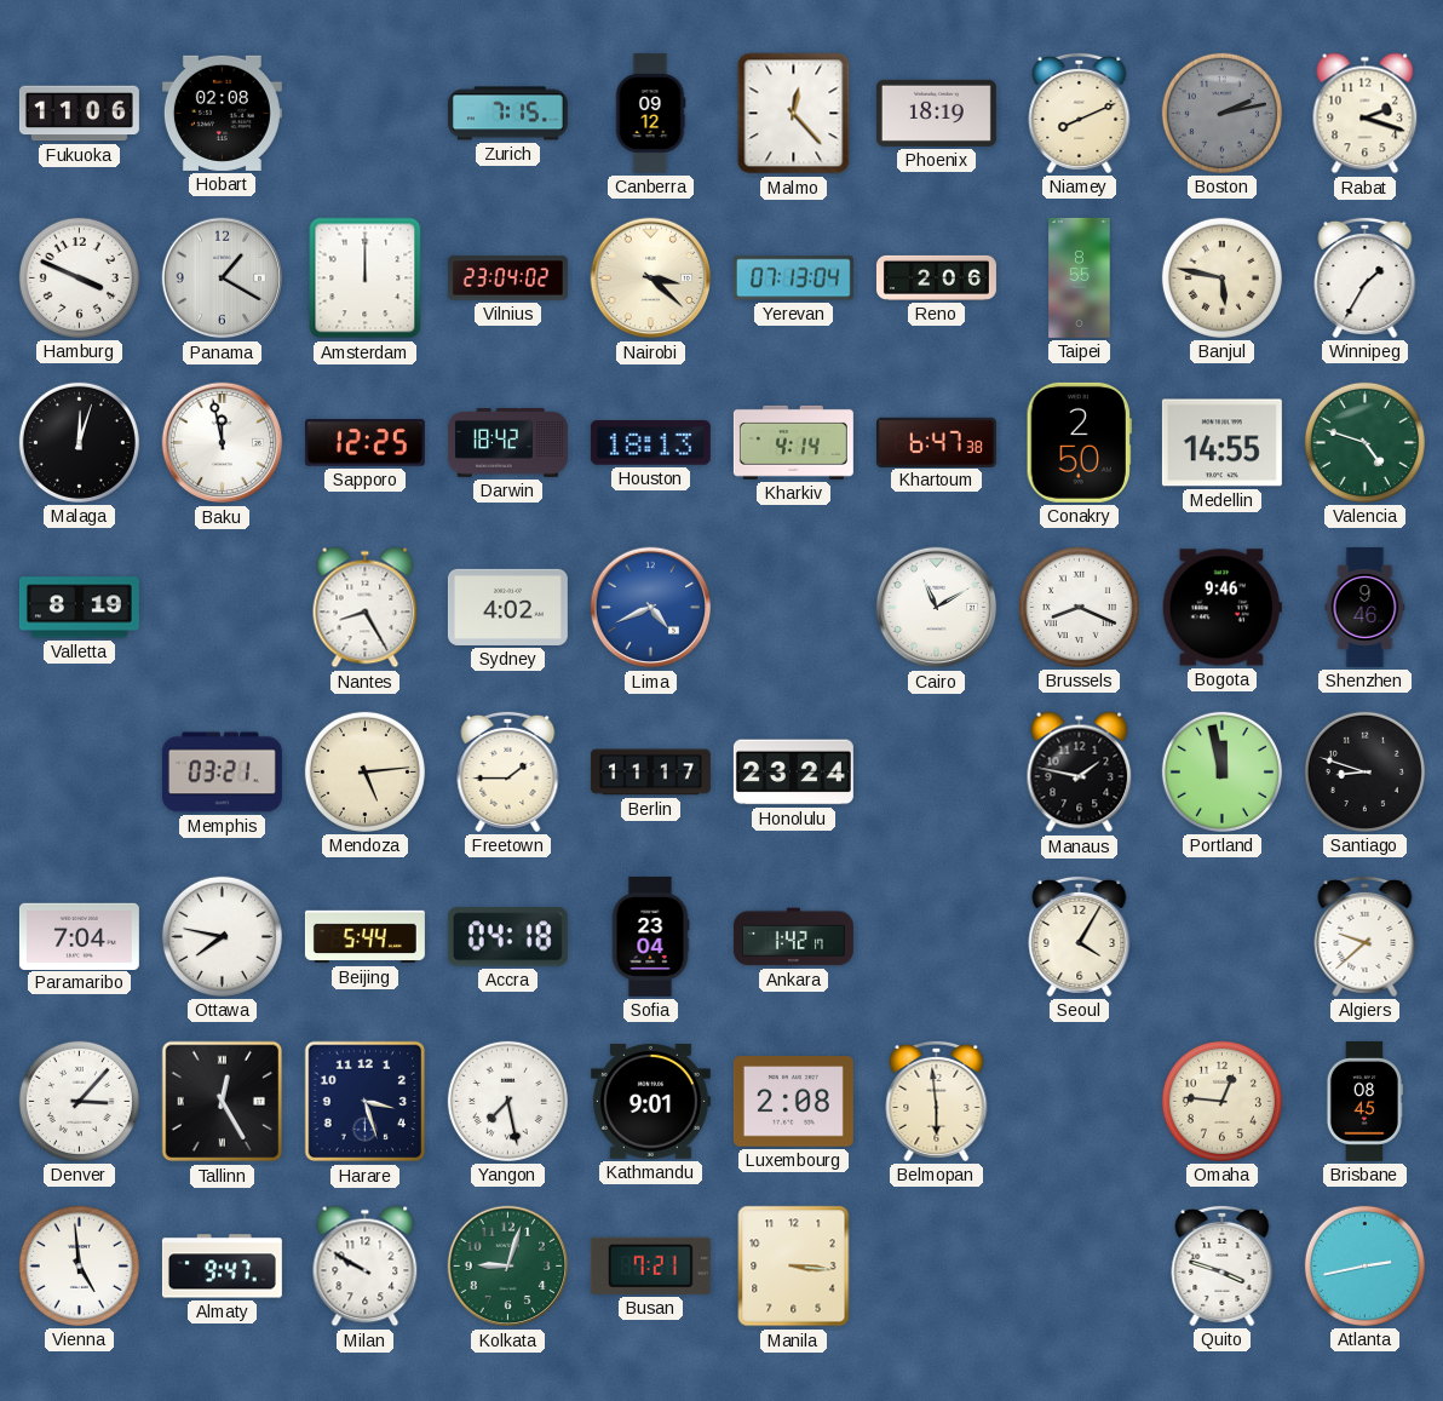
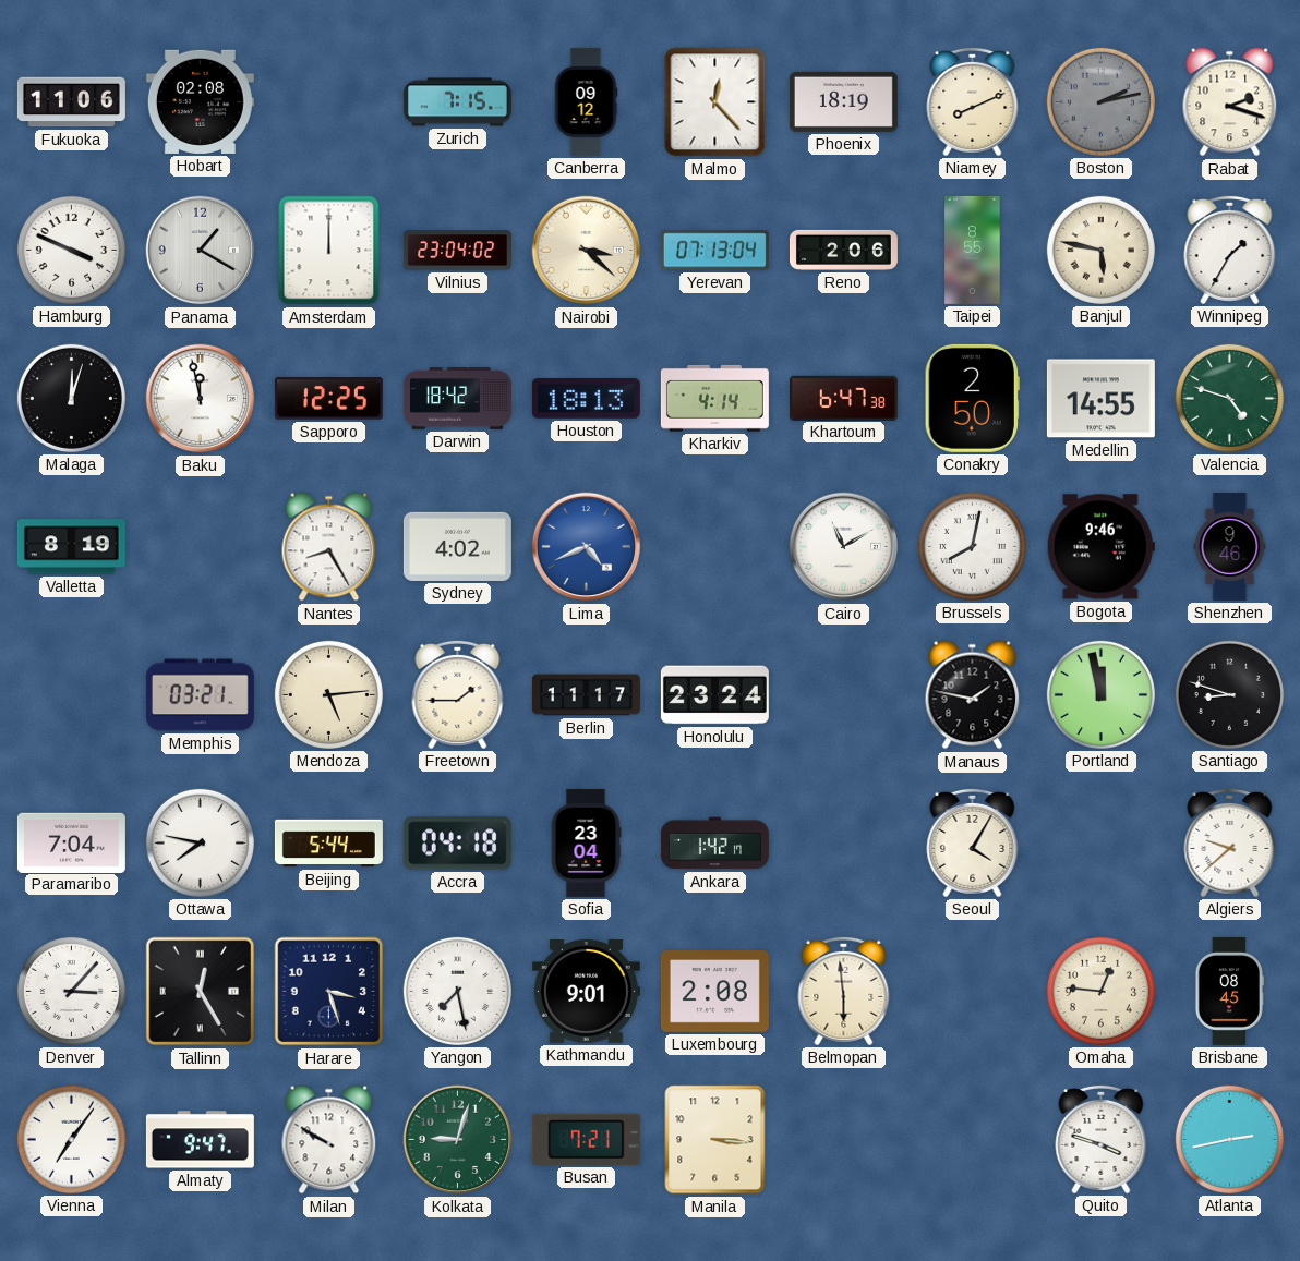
Brussels: 8:19 -> 8:02 (972, 546)
Vienna: 4:59 -> 7:06 (71, 1139)
